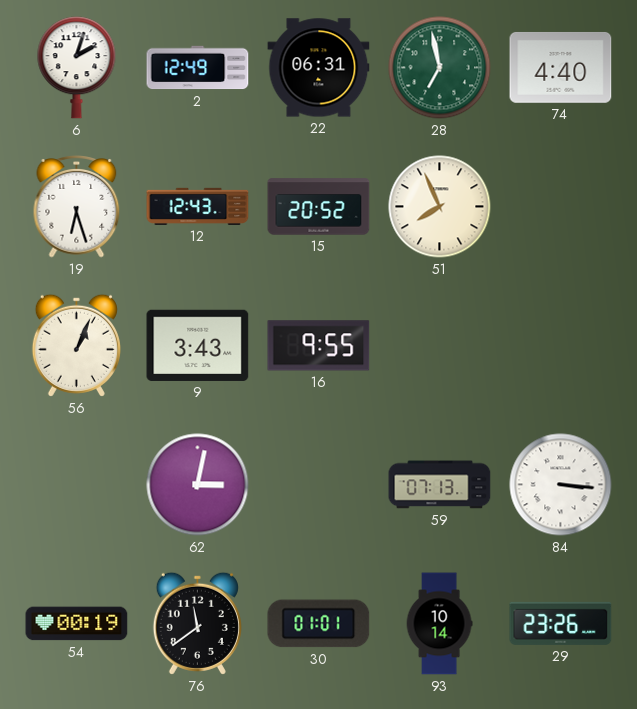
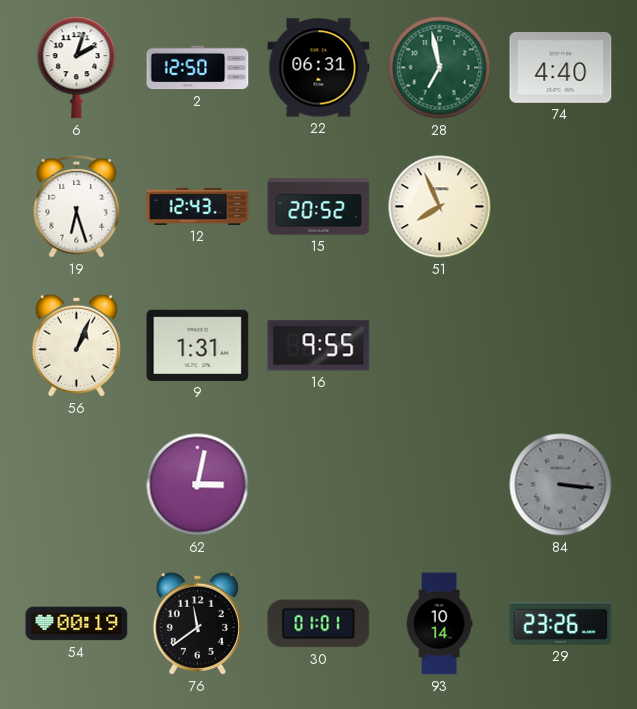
2: 12:49 -> 12:50 (198, 68)
9: 3:43 -> 1:31 (198, 345)
59: 07:13 -> none (440, 485)
84 dial: white -> grey (561, 485)
